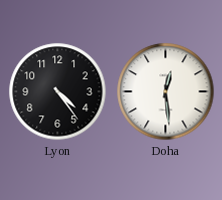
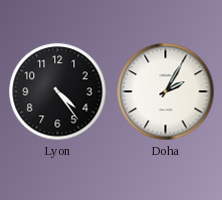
Doha: 12:29 -> 2:05 (166, 92)
